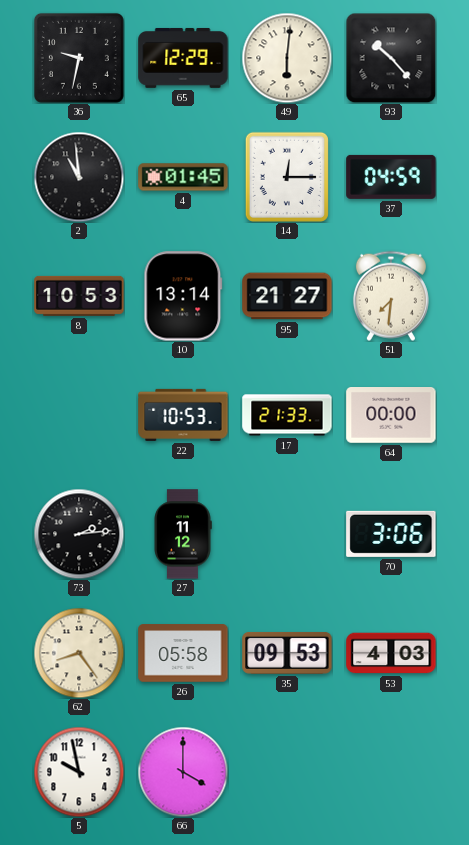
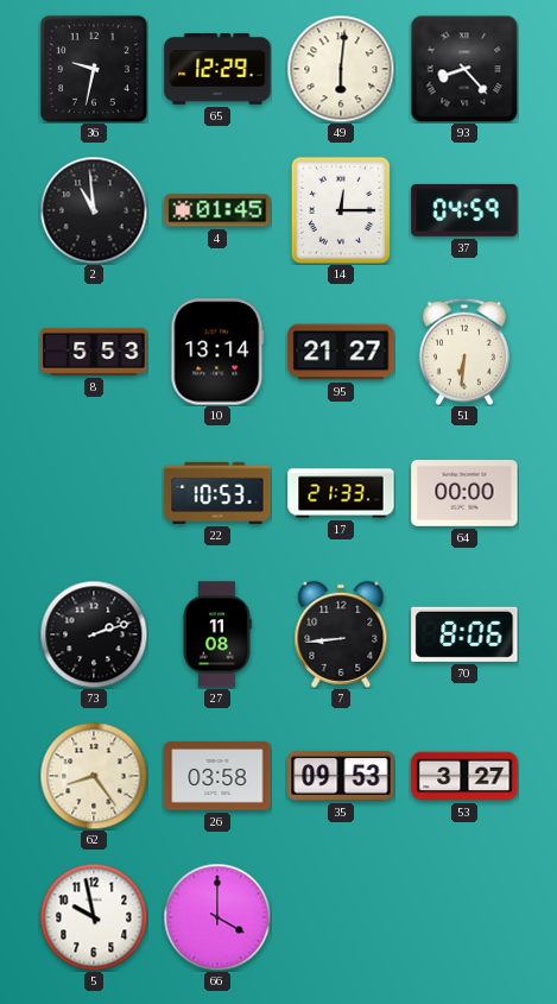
93: 10:23 -> 8:23 (464, 69)
8: 10:53 -> 5:53 (94, 352)
51: 7:31 -> 6:31 (464, 352)
73: 2:14 -> 2:12 (94, 634)
27: 11:12 -> 11:08 (217, 634)
7: none -> 8:44 (341, 634)
70: 3:06 -> 8:06 (464, 634)
26: 05:58 -> 03:58 (217, 776)
53: 4:03 -> 3:27 (464, 776)
